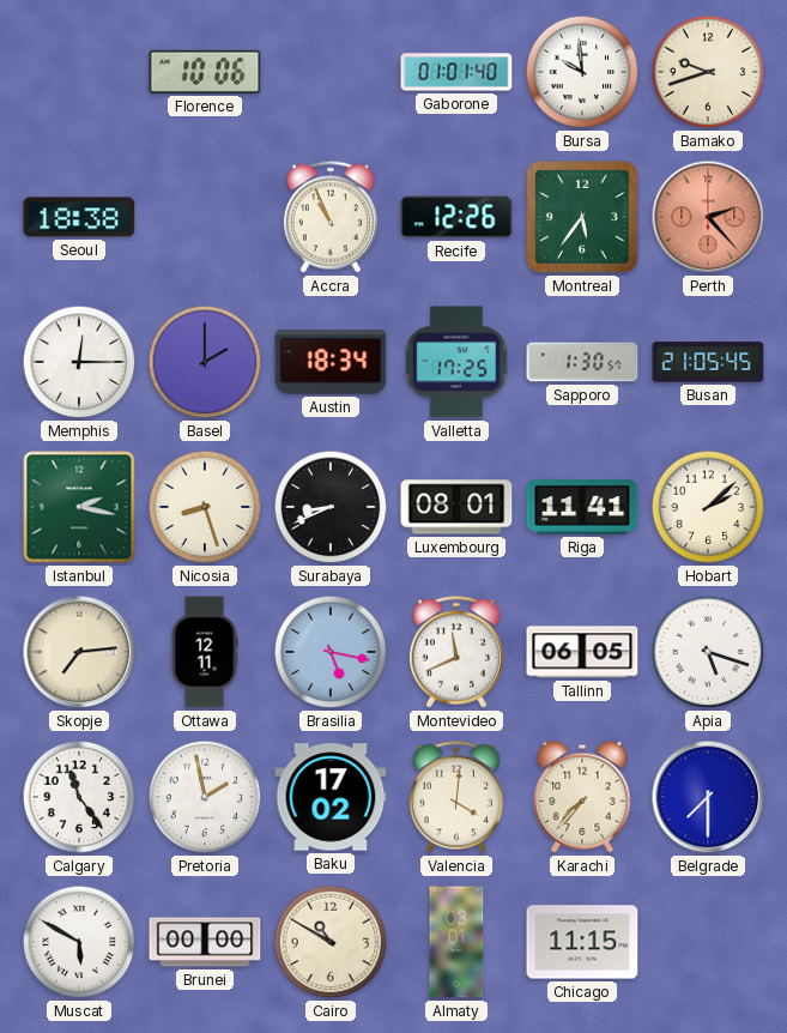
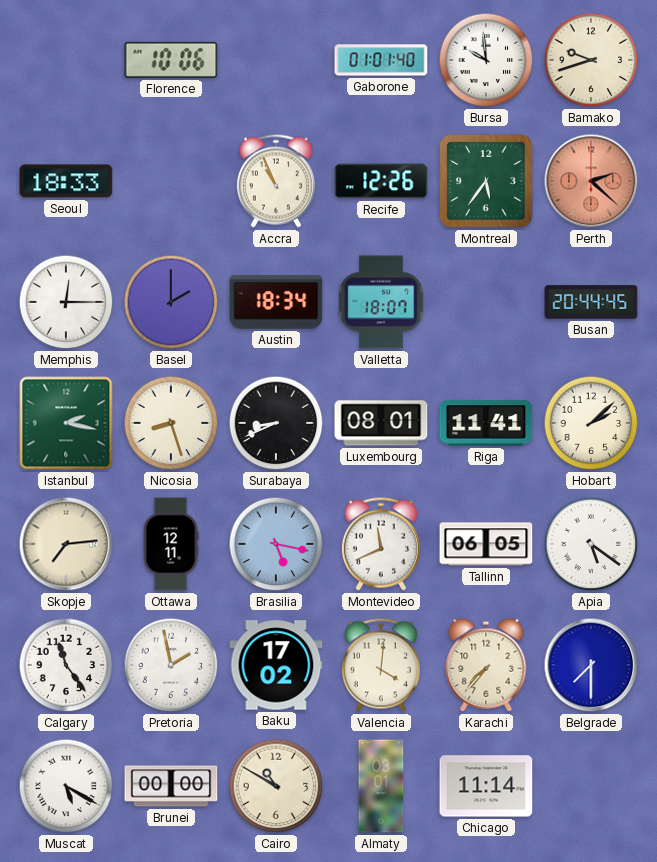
Seoul: 18:38 -> 18:33 (66, 181)
Perth: 2:23 -> 2:22 (591, 181)
Valletta: 17:25 -> 18:07 (381, 302)
Sapporo: 1:30 -> none (582, 362)
Busan: 21:05 -> 20:44 (591, 302)
Apia: 5:18 -> 5:21 (591, 544)
Muscat: 5:50 -> 5:20 (66, 786)
Chicago: 11:15 -> 11:14 (486, 786)
